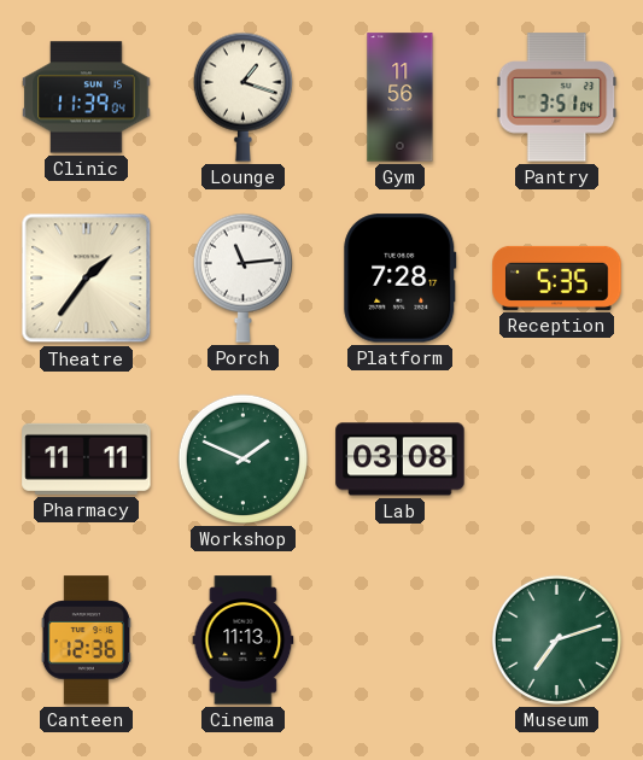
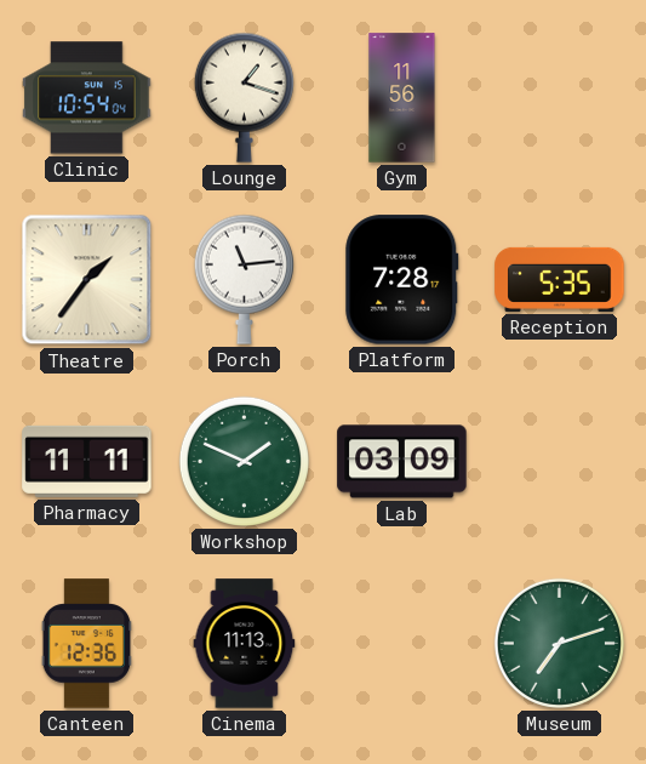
Clinic: 11:39 -> 10:54 (87, 98)
Pantry: 3:51 -> none (557, 98)
Lab: 03:08 -> 03:09 (402, 462)
